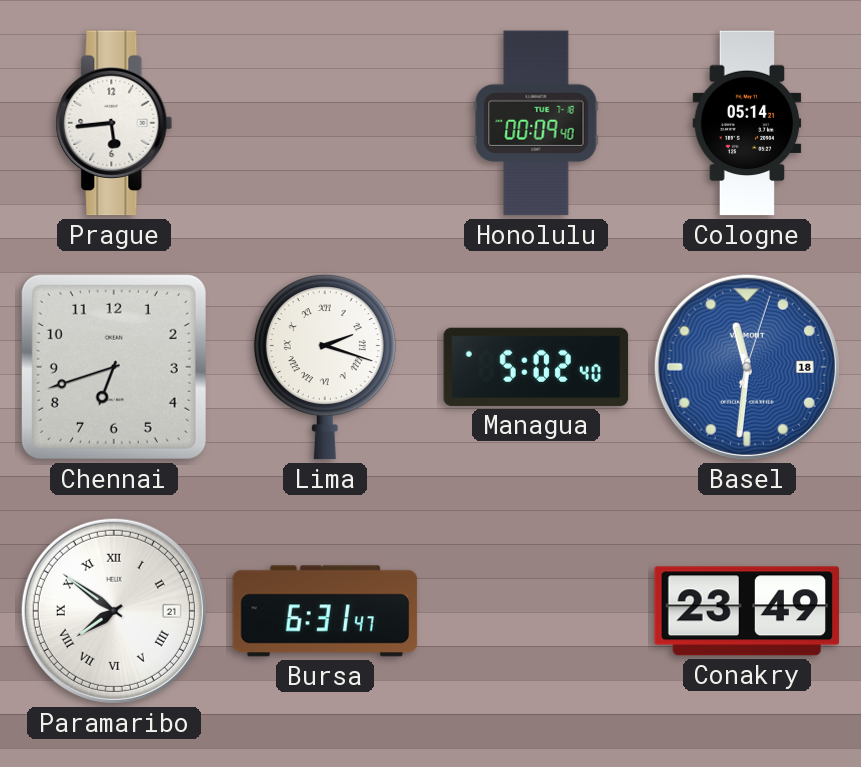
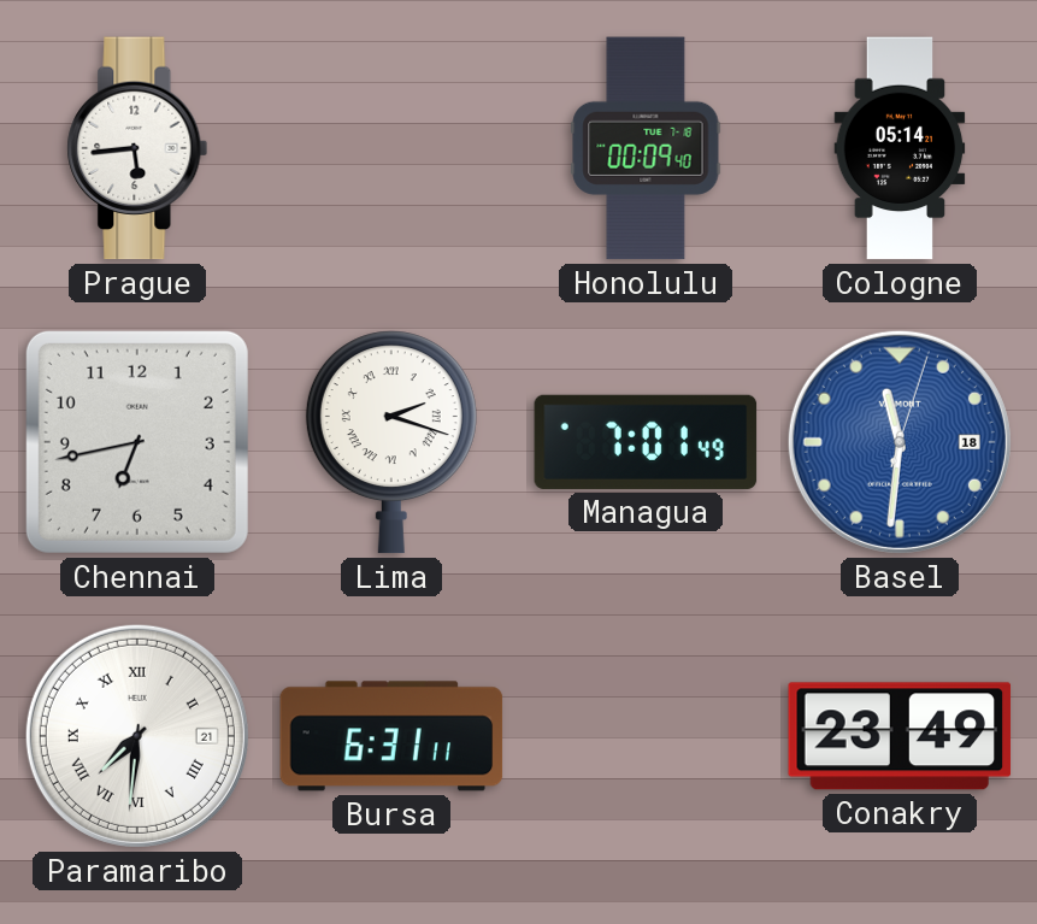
Chennai: 6:42 -> 6:43 (137, 442)
Managua: 5:02 -> 7:01 (646, 442)
Paramaribo: 7:51 -> 7:31 (137, 736)
Bursa: 6:31:47 -> 6:31:11 (391, 736)
